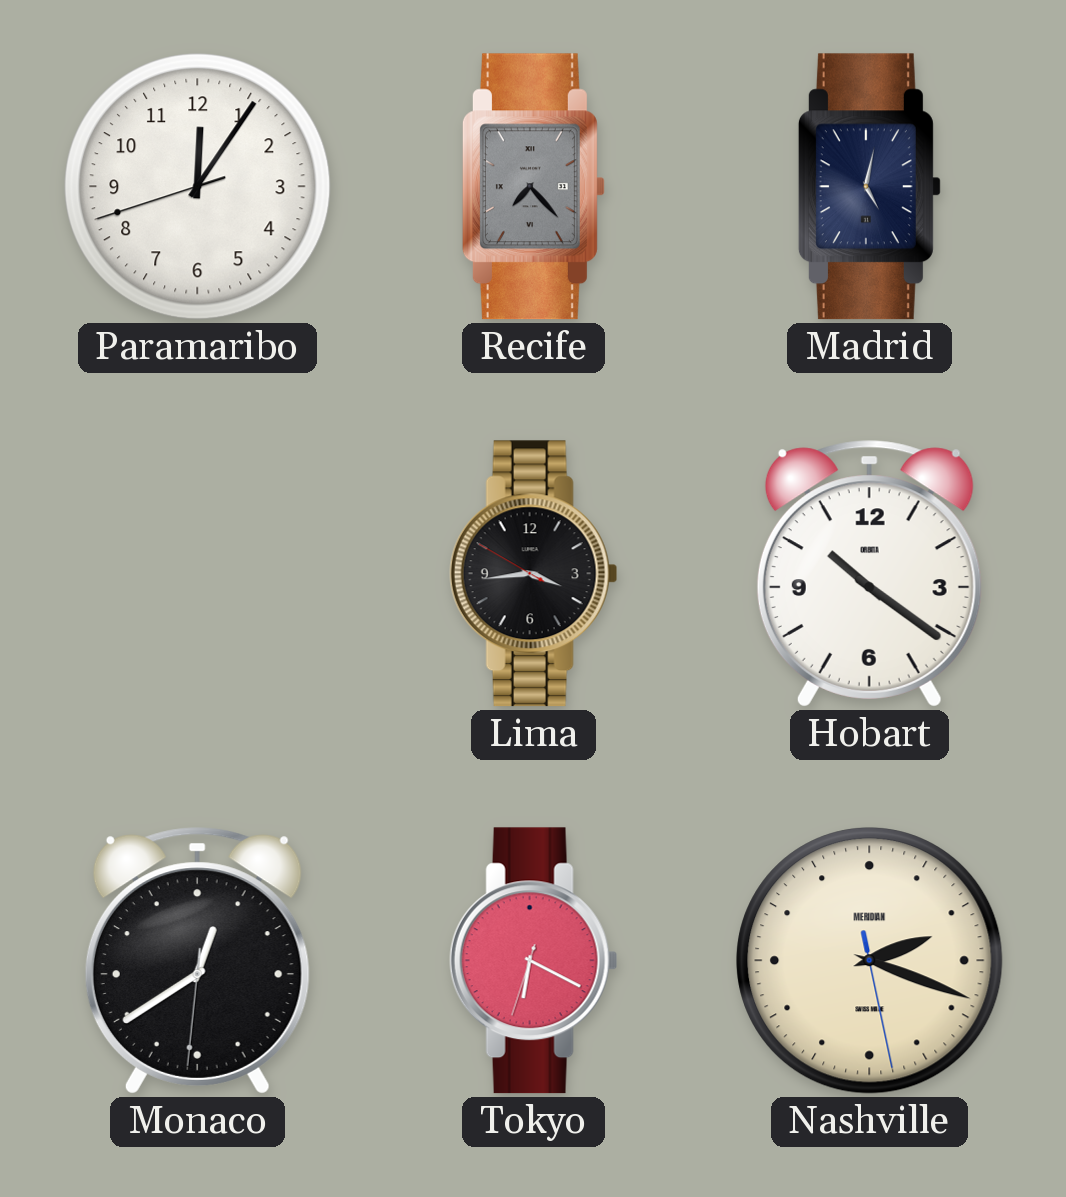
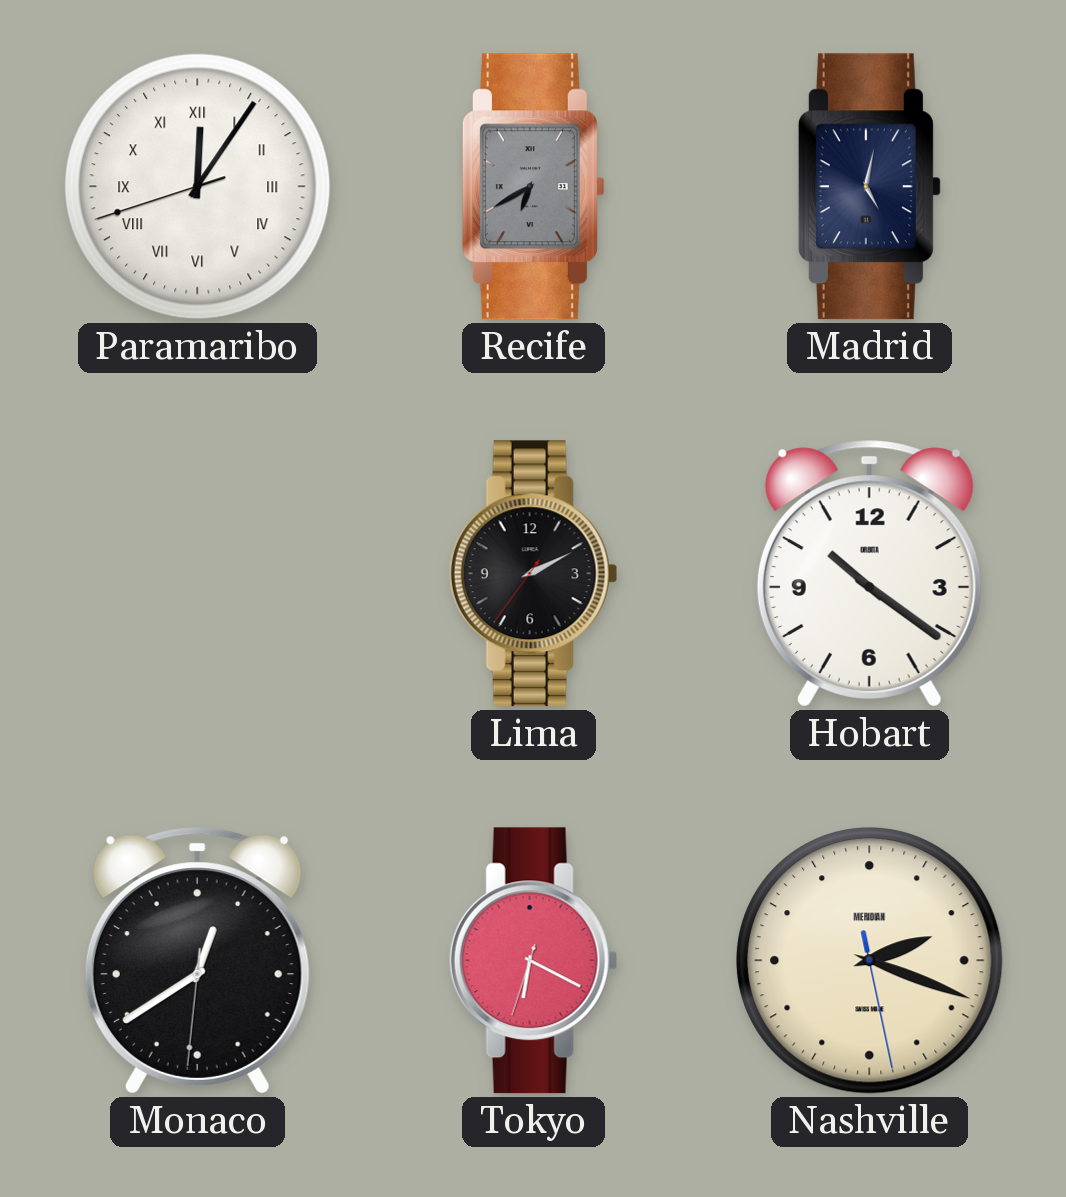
Paramaribo numerals: Arabic -> Roman (198, 187)
Recife: 7:23 -> 6:40 (533, 187)
Lima: 3:43 -> 2:10 (533, 574)
